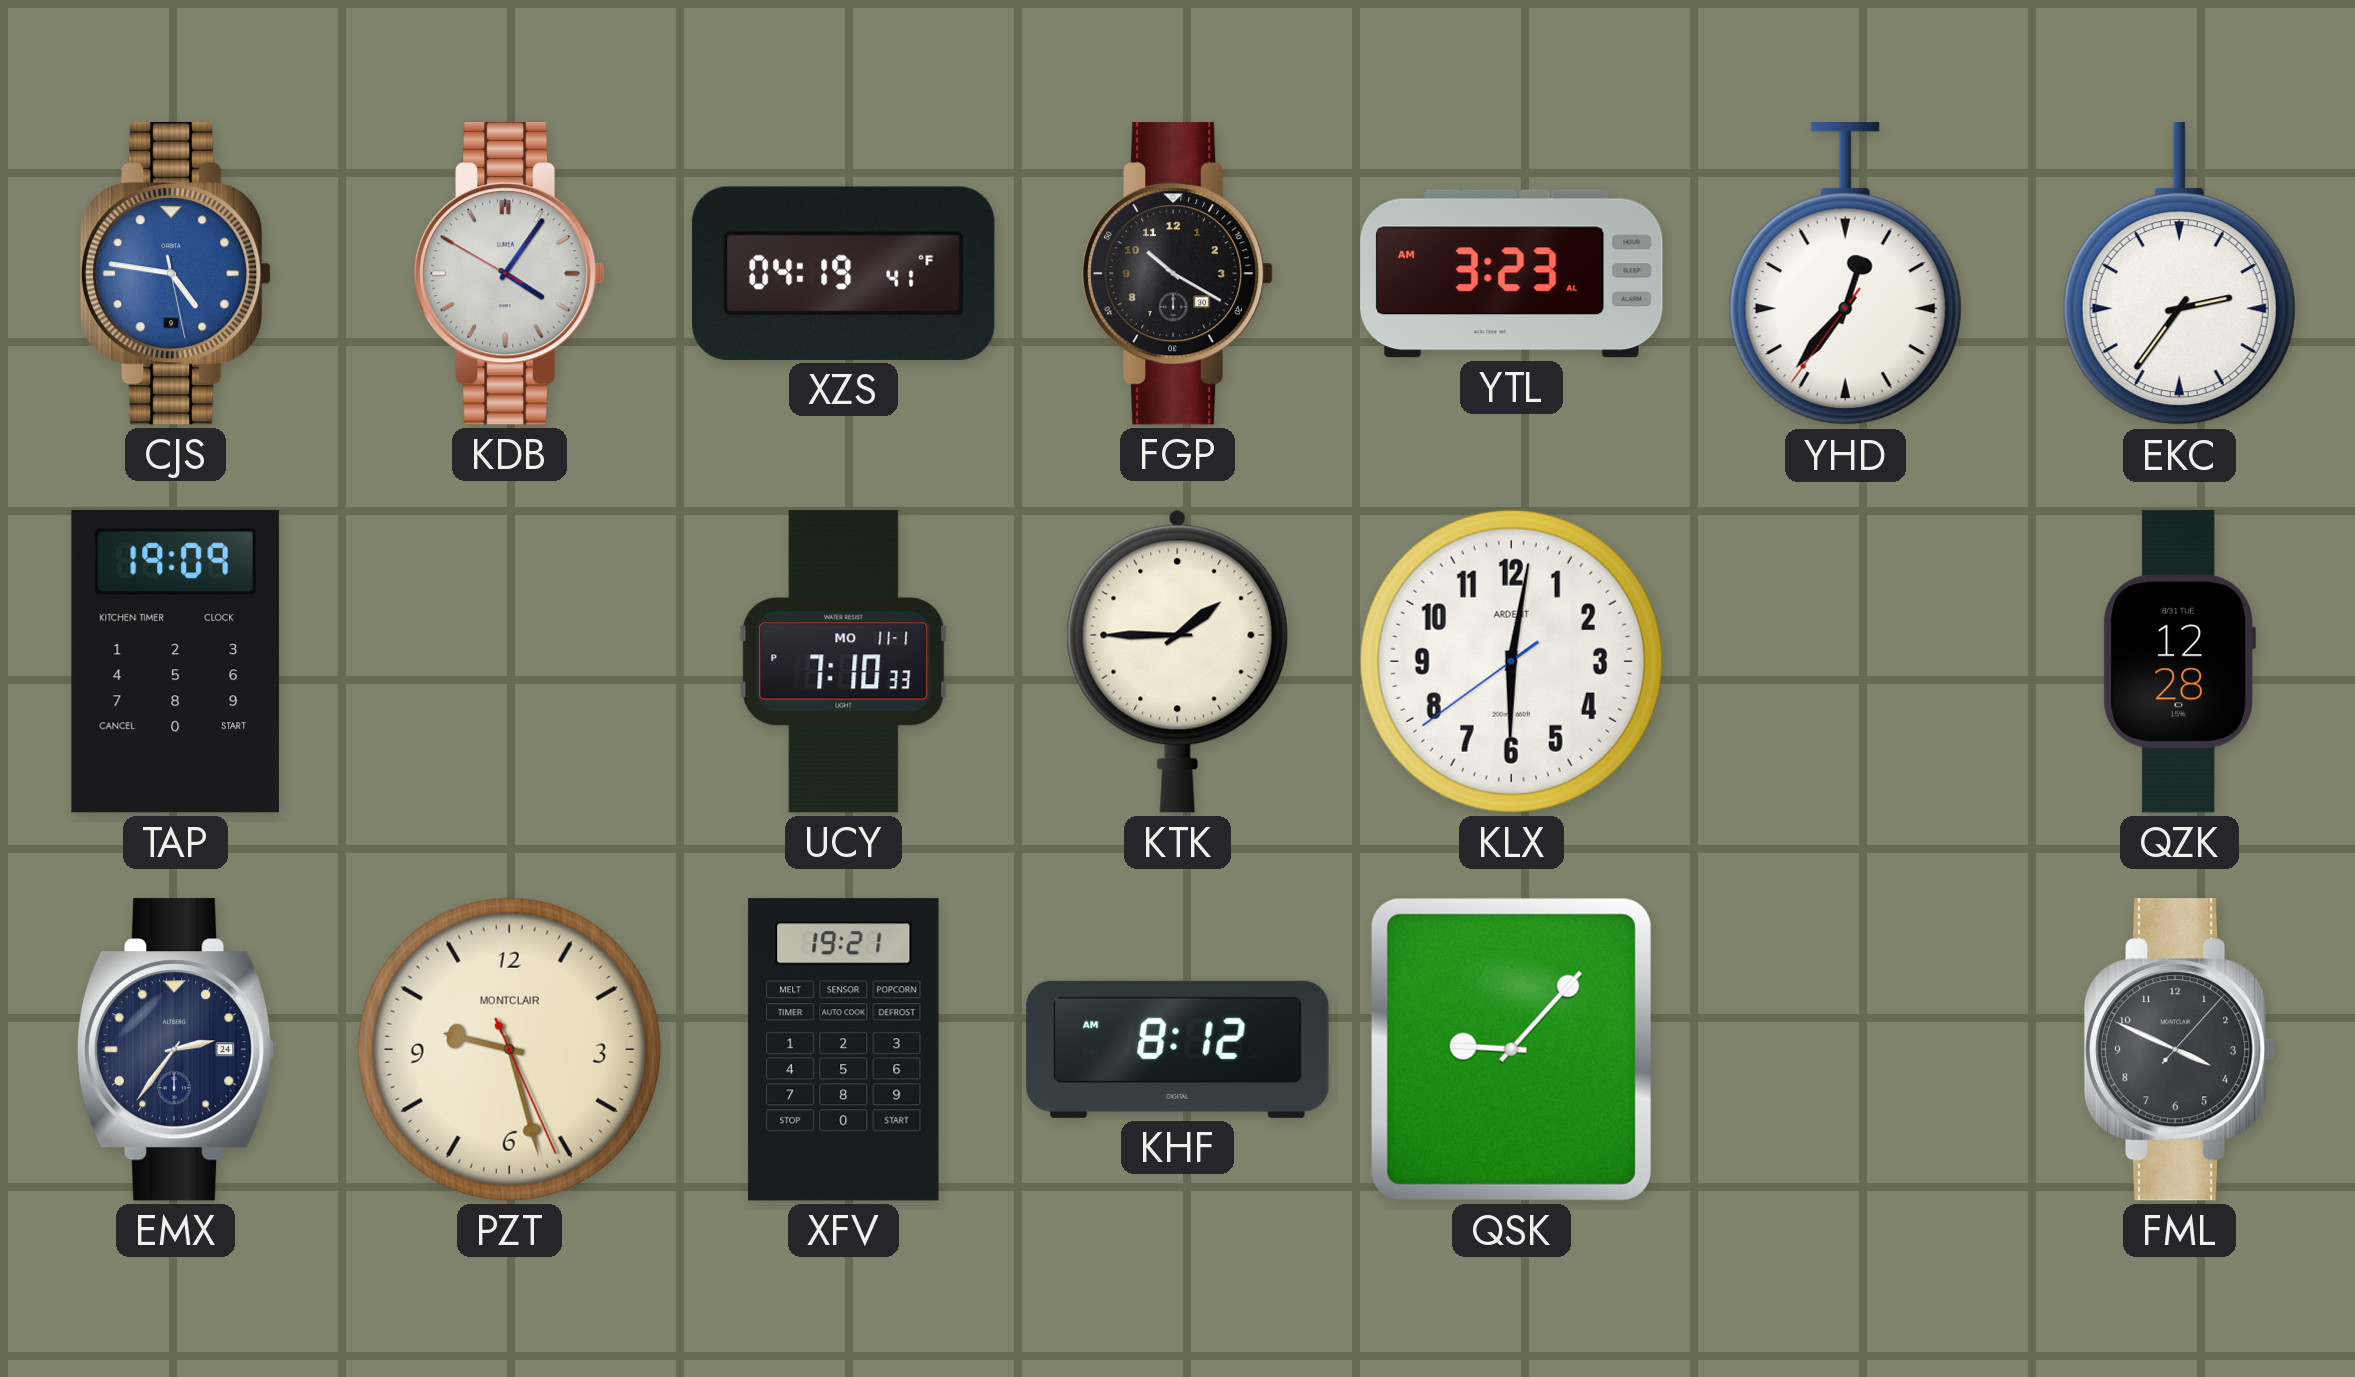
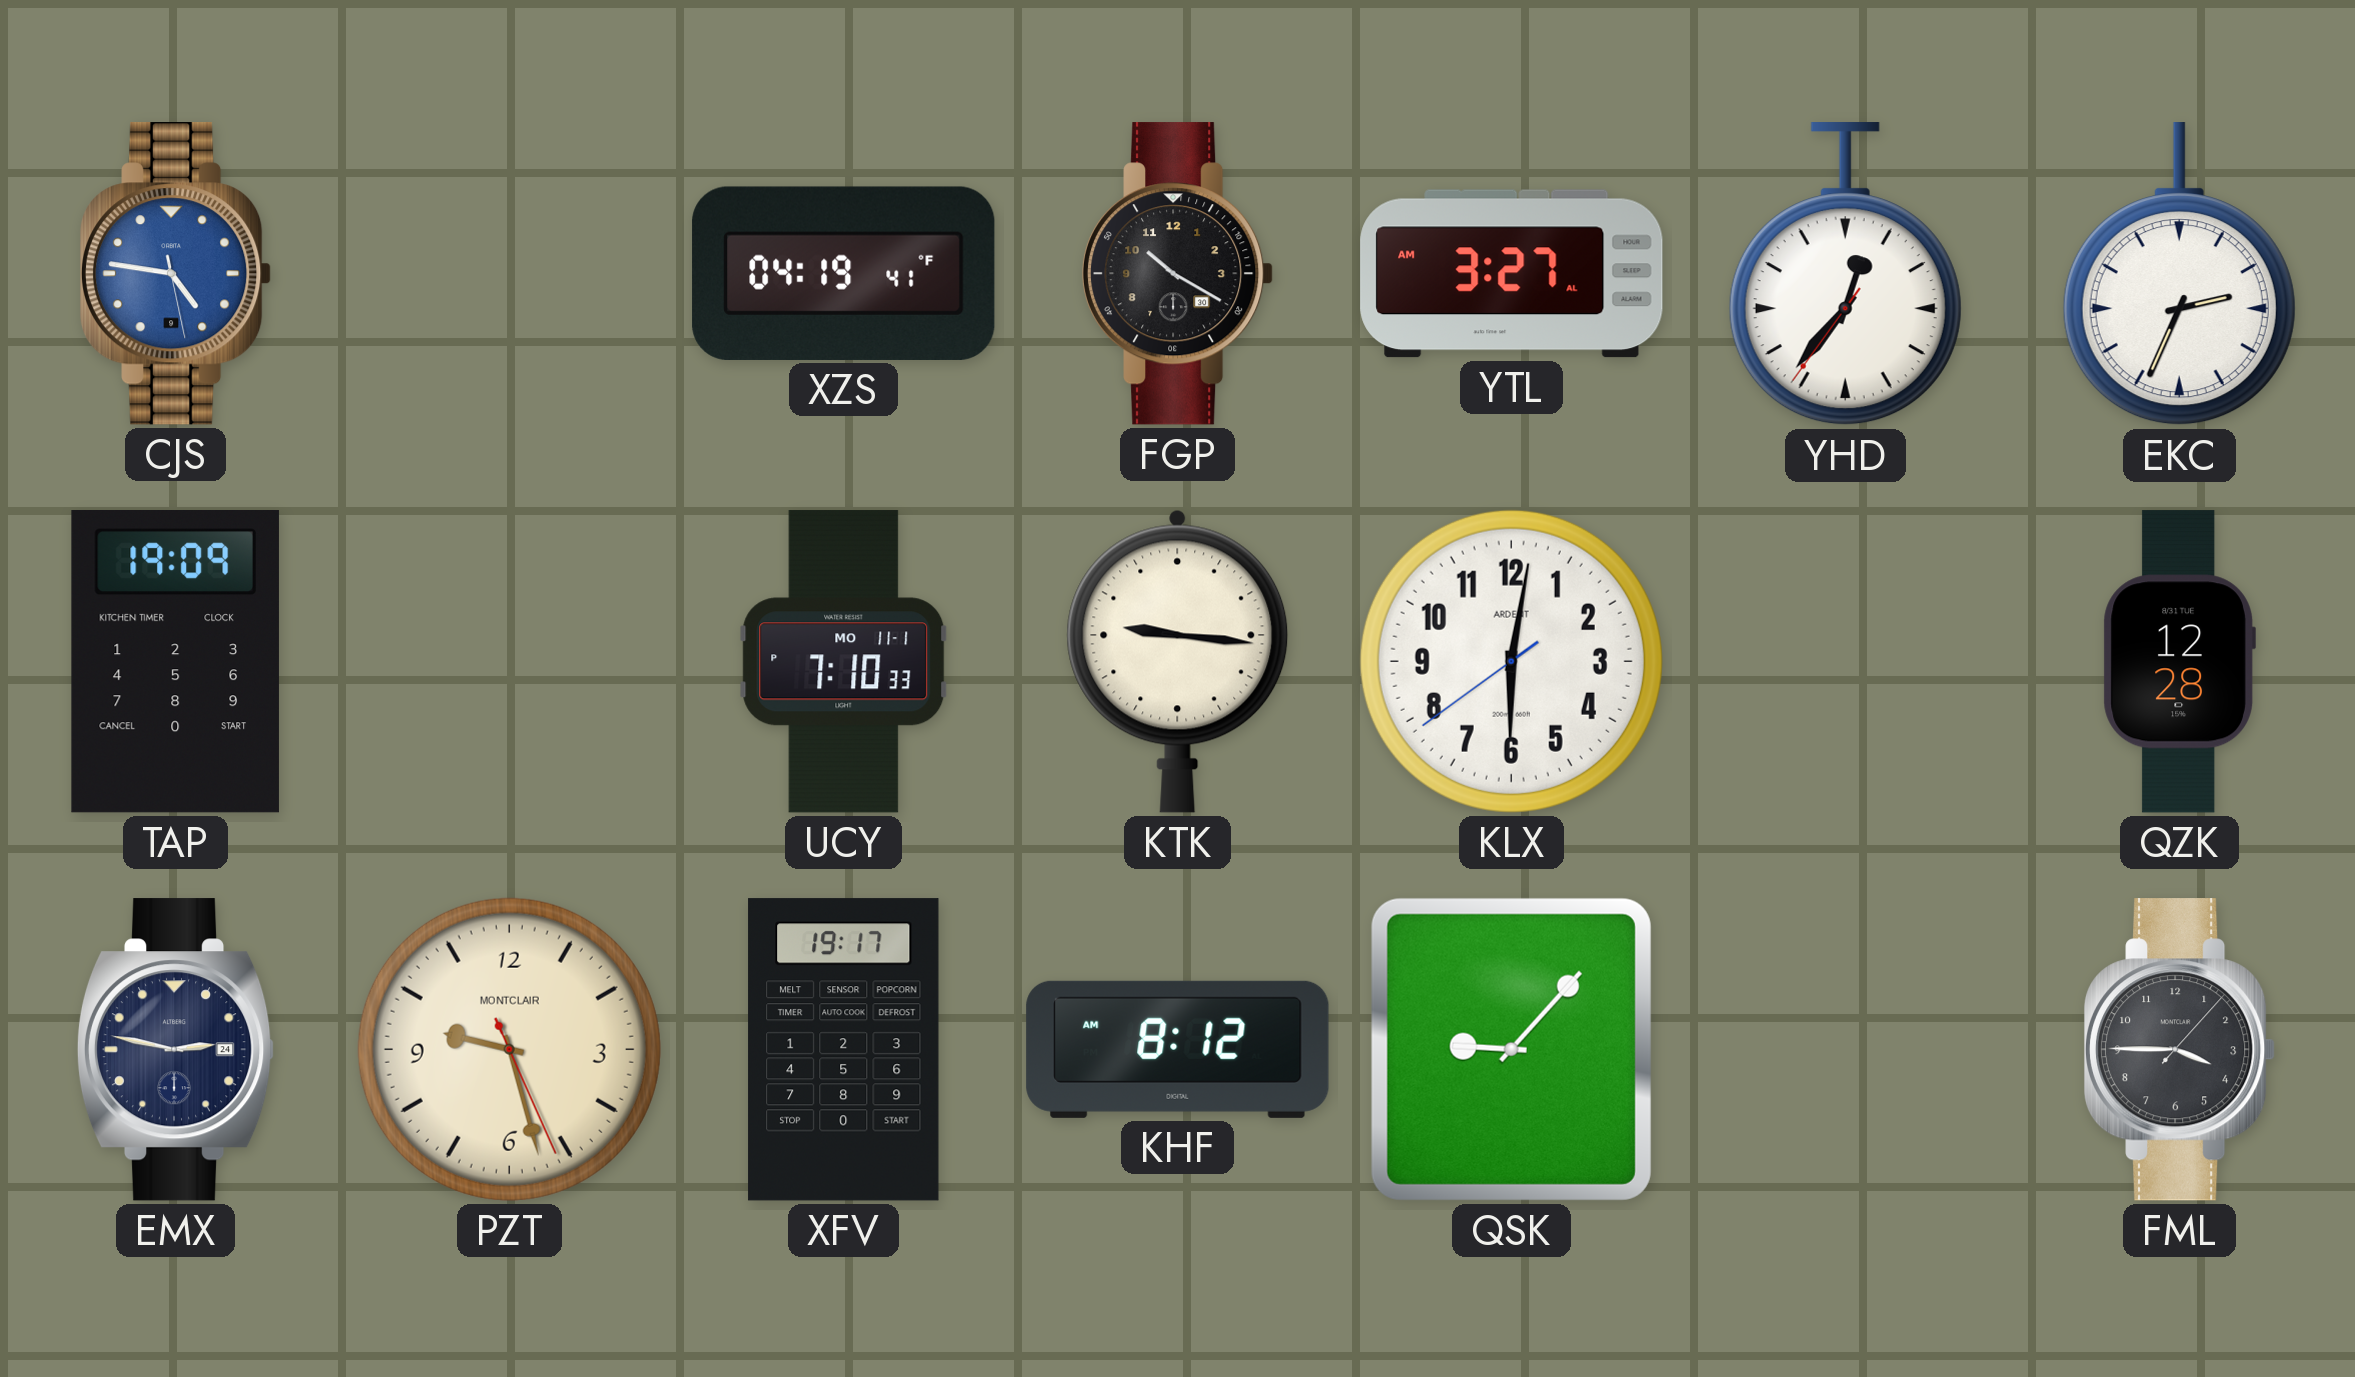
KDB: 4:05 -> none (510, 274)
YTL: 3:23 -> 3:27 (1512, 274)
EKC: 2:36 -> 2:34 (2179, 274)
KTK: 1:45 -> 9:16 (1178, 661)
EMX: 2:36 -> 2:47 (176, 1050)
XFV: 19:21 -> 19:17 (844, 1050)
FML: 3:49 -> 3:45 (2180, 1050)
